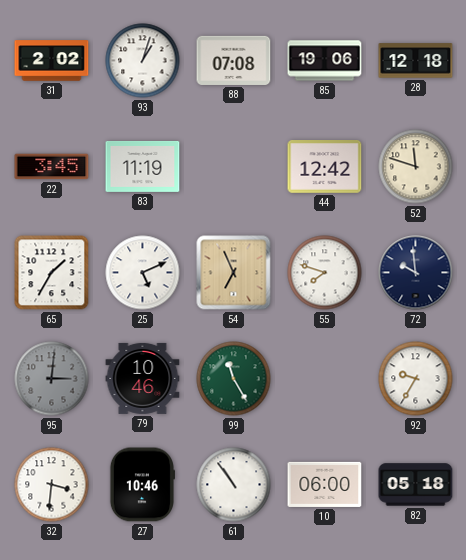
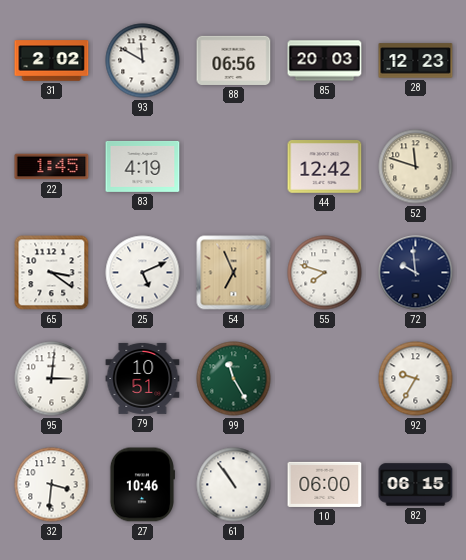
93: 1:03 -> 11:50 (143, 61)
88: 07:08 -> 06:56 (234, 60)
85: 19:06 -> 20:03 (325, 61)
28: 12:18 -> 12:23 (416, 61)
22: 3:45 -> 1:45 (52, 167)
83: 11:19 -> 4:19 (143, 166)
65: 1:35 -> 3:21 (52, 273)
95 dial: grey -> white (52, 379)
79: 10:46 -> 10:51 (143, 378)
82: 05:18 -> 06:15 (416, 485)
